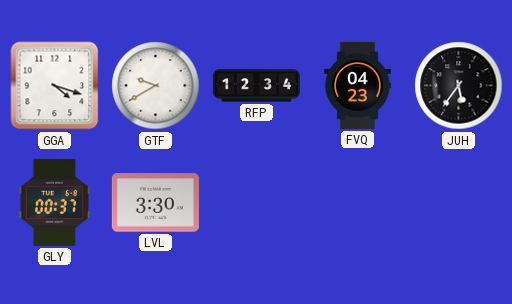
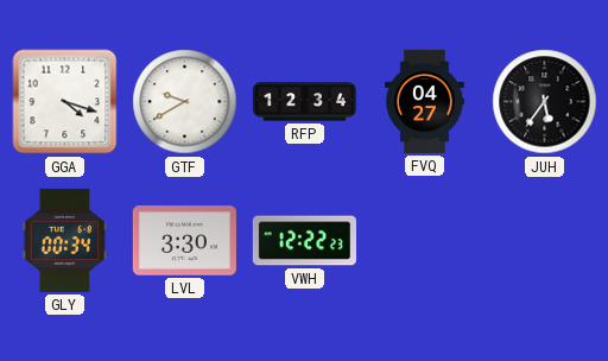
FVQ: 04:23 -> 04:27 (424, 101)
GLY: 00:37 -> 00:34 (64, 240)
VWH: none -> 12:22 (304, 241)
